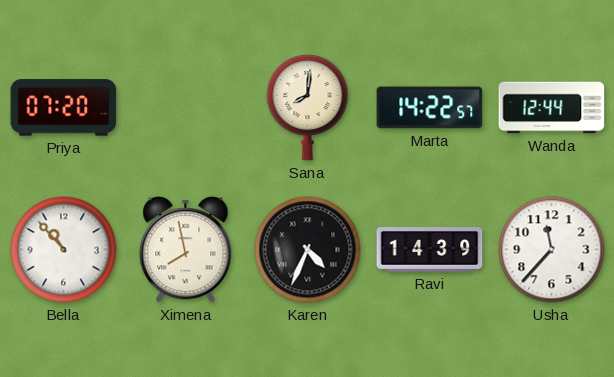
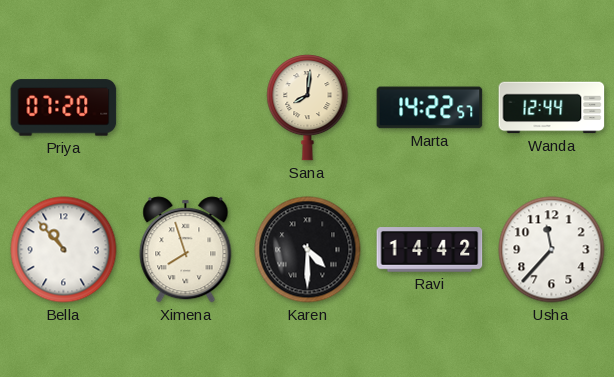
Ximena: 7:58 -> 7:57 (186, 250)
Karen: 4:34 -> 4:30 (308, 250)
Ravi: 14:39 -> 14:42 (430, 250)
